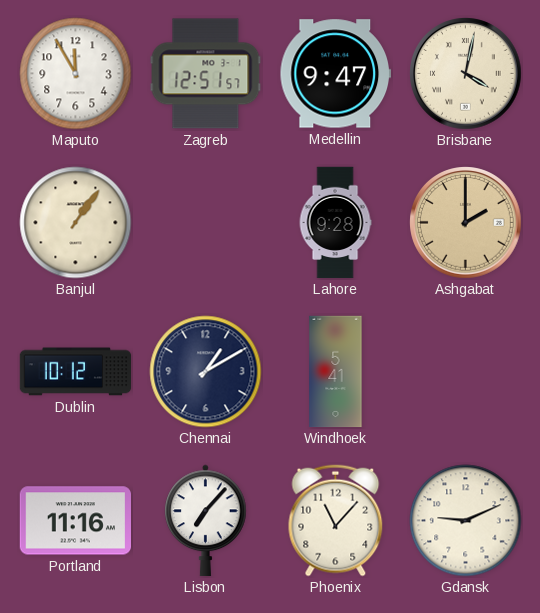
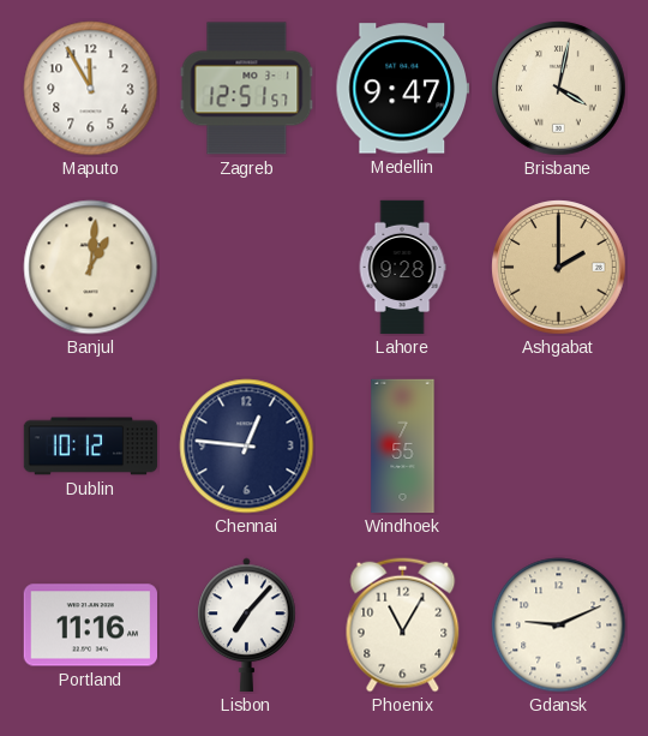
Banjul: 1:06 -> 1:01 (91, 268)
Chennai: 1:10 -> 12:46 (247, 447)
Windhoek: 5:41 -> 7:55 (403, 447)
Phoenix: 11:07 -> 11:05 (403, 626)
